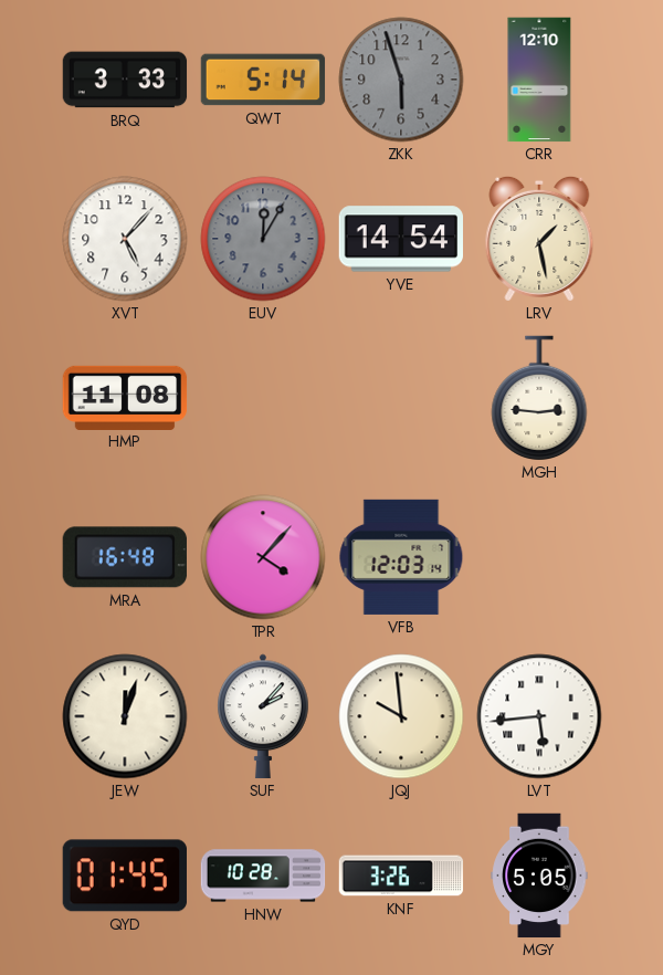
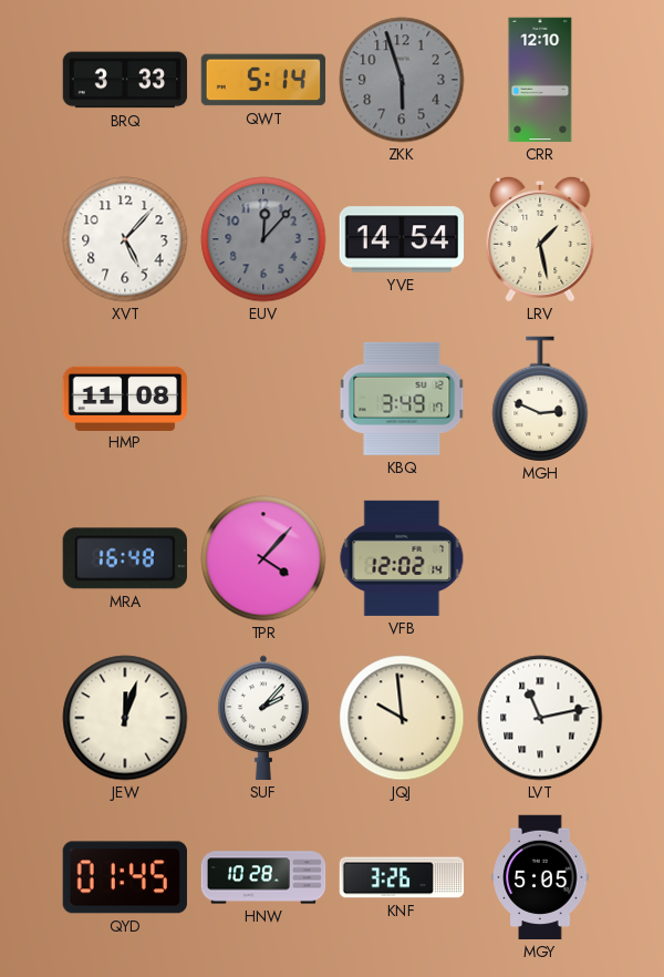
EUV: 12:05 -> 12:07 (263, 239)
KBQ: none -> 3:49 (402, 399)
MGH: 2:46 -> 2:49 (540, 399)
VFB: 12:03 -> 12:02 (402, 558)
LVT: 5:44 -> 11:13 (540, 718)
